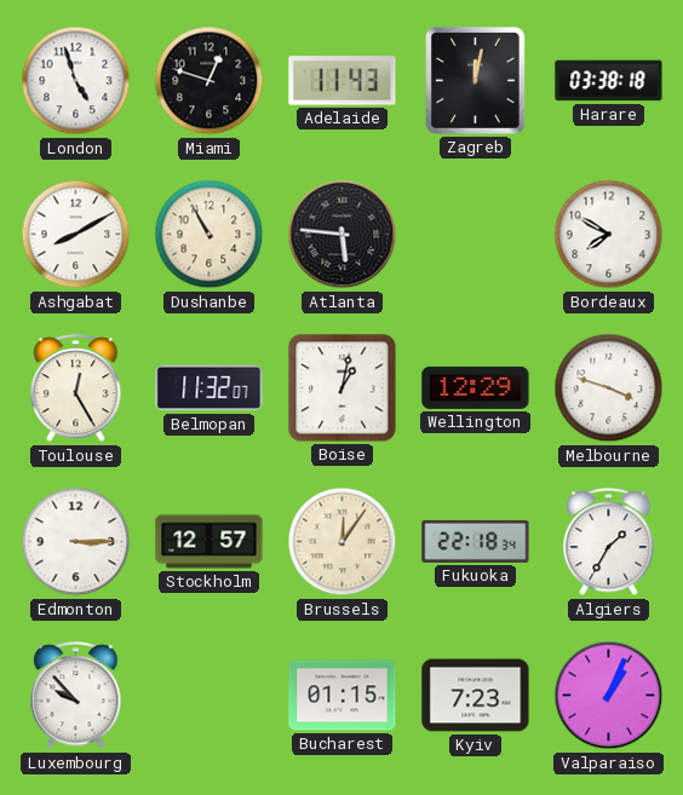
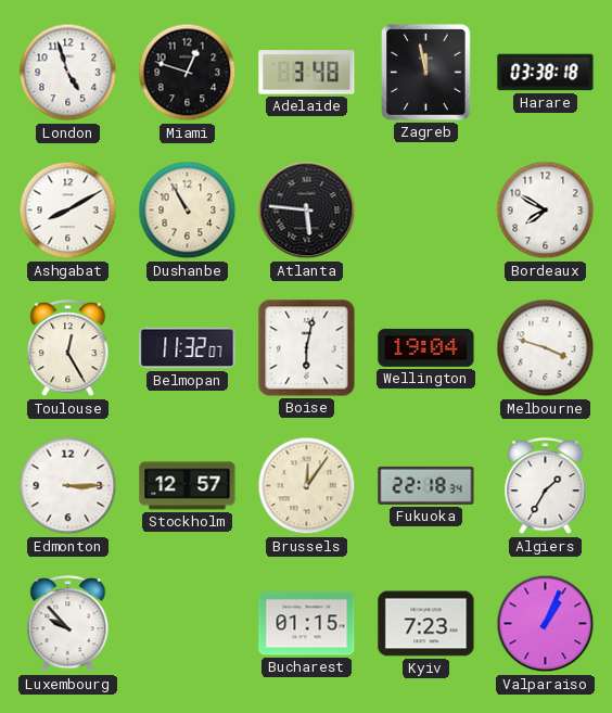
Adelaide: 11:43 -> 3:48 (307, 73)
Zagreb: 12:02 -> 11:58 (426, 73)
Boise: 1:02 -> 6:02 (307, 348)
Wellington: 12:29 -> 19:04 (426, 347)
